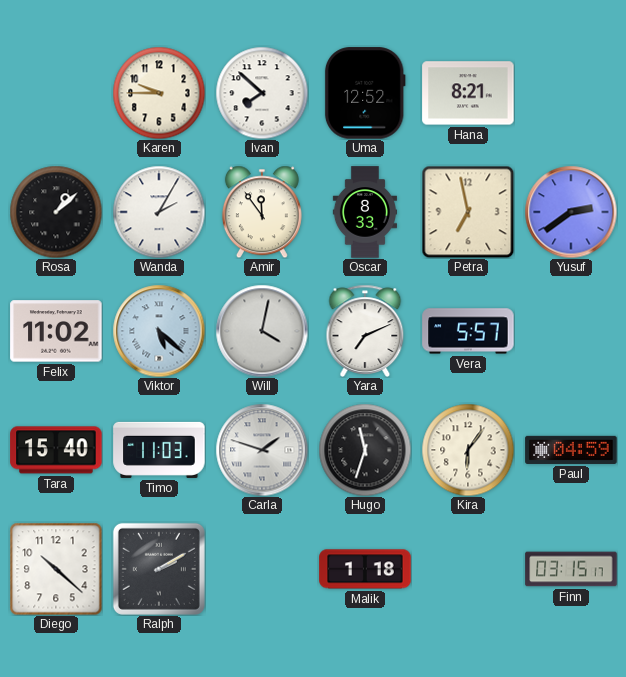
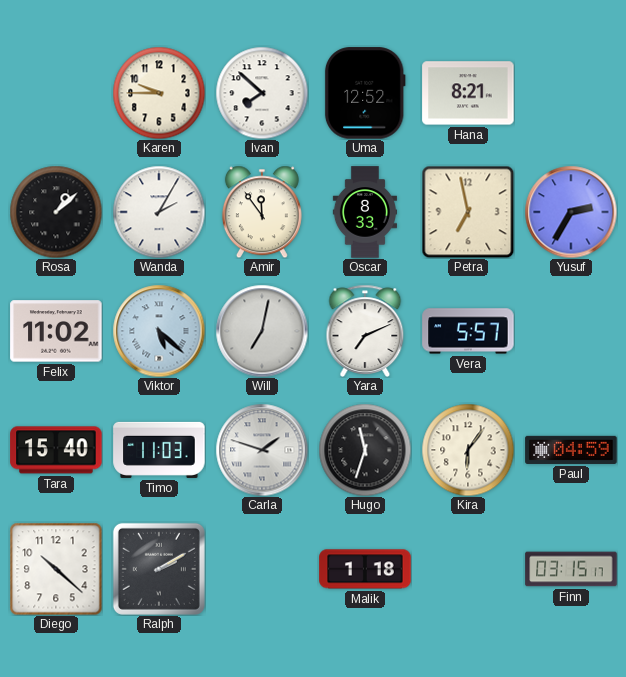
Yusuf: 2:39 -> 2:35 (571, 212)
Will: 4:02 -> 7:02 (262, 331)
